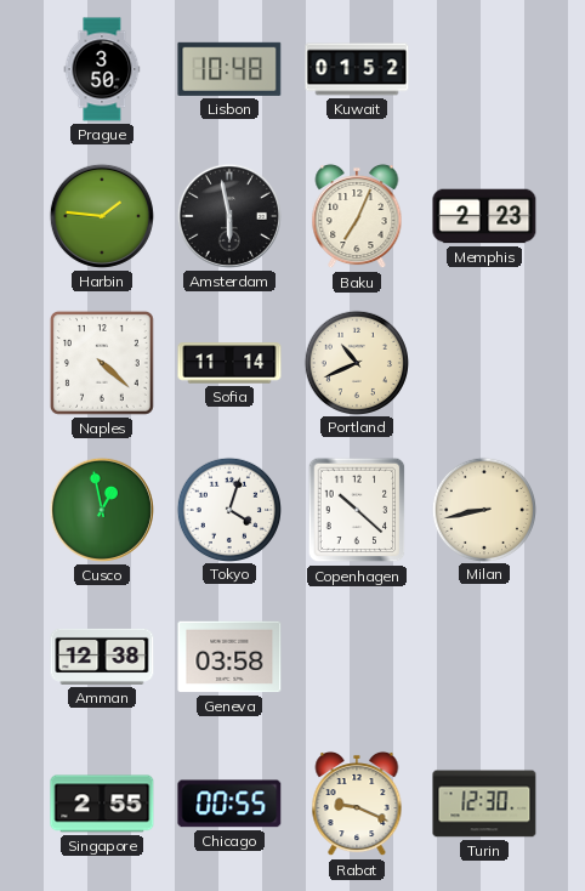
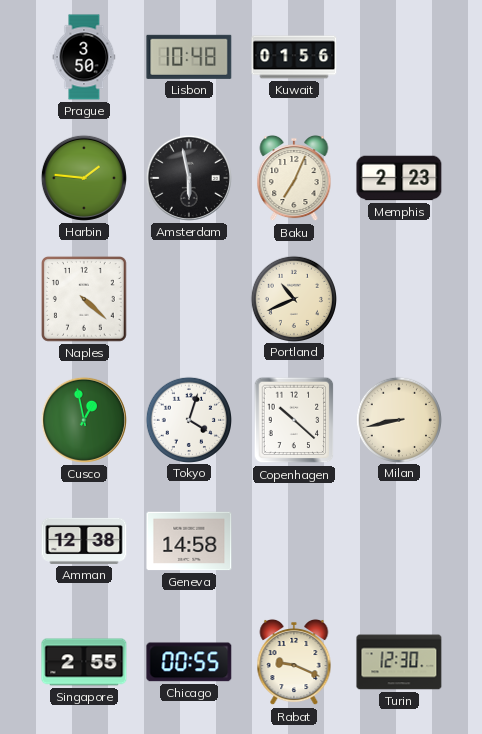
Kuwait: 01:52 -> 01:56 (294, 57)
Sofia: 11:14 -> none (229, 363)
Geneva: 03:58 -> 14:58 (189, 541)
